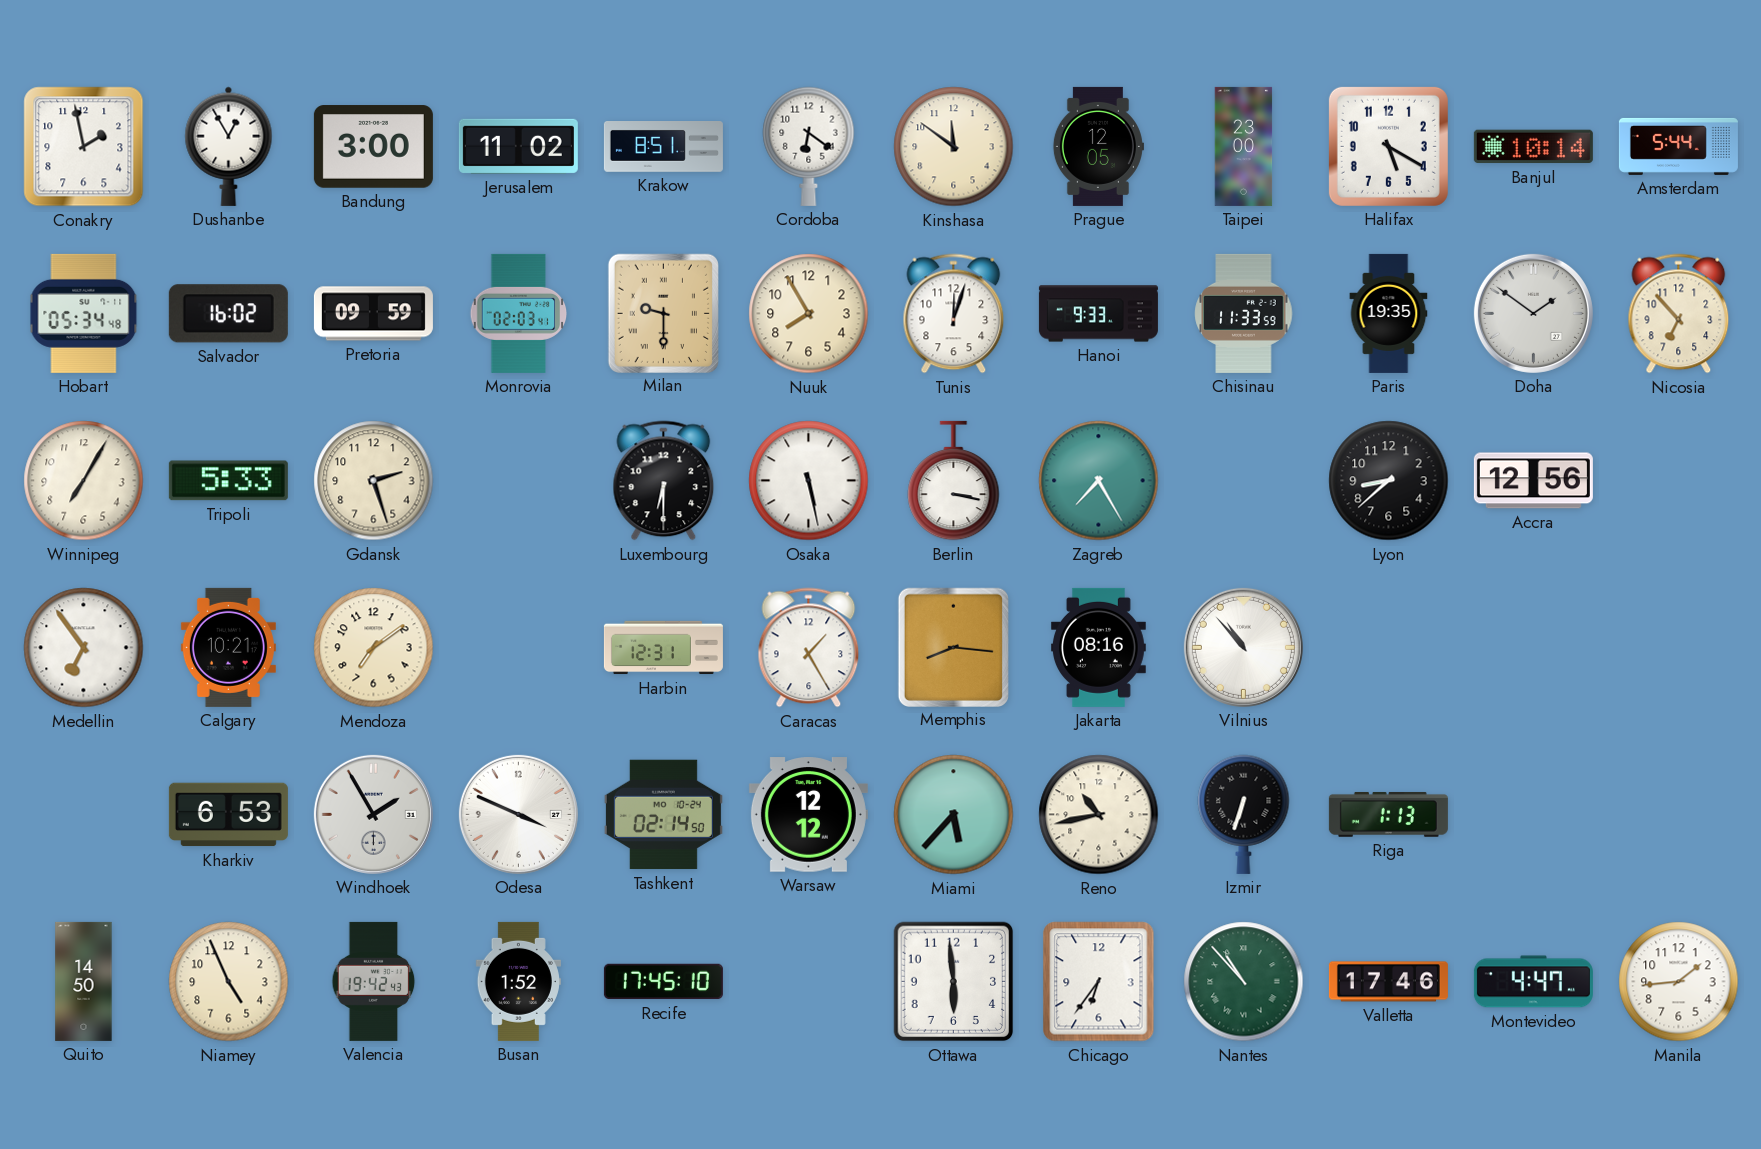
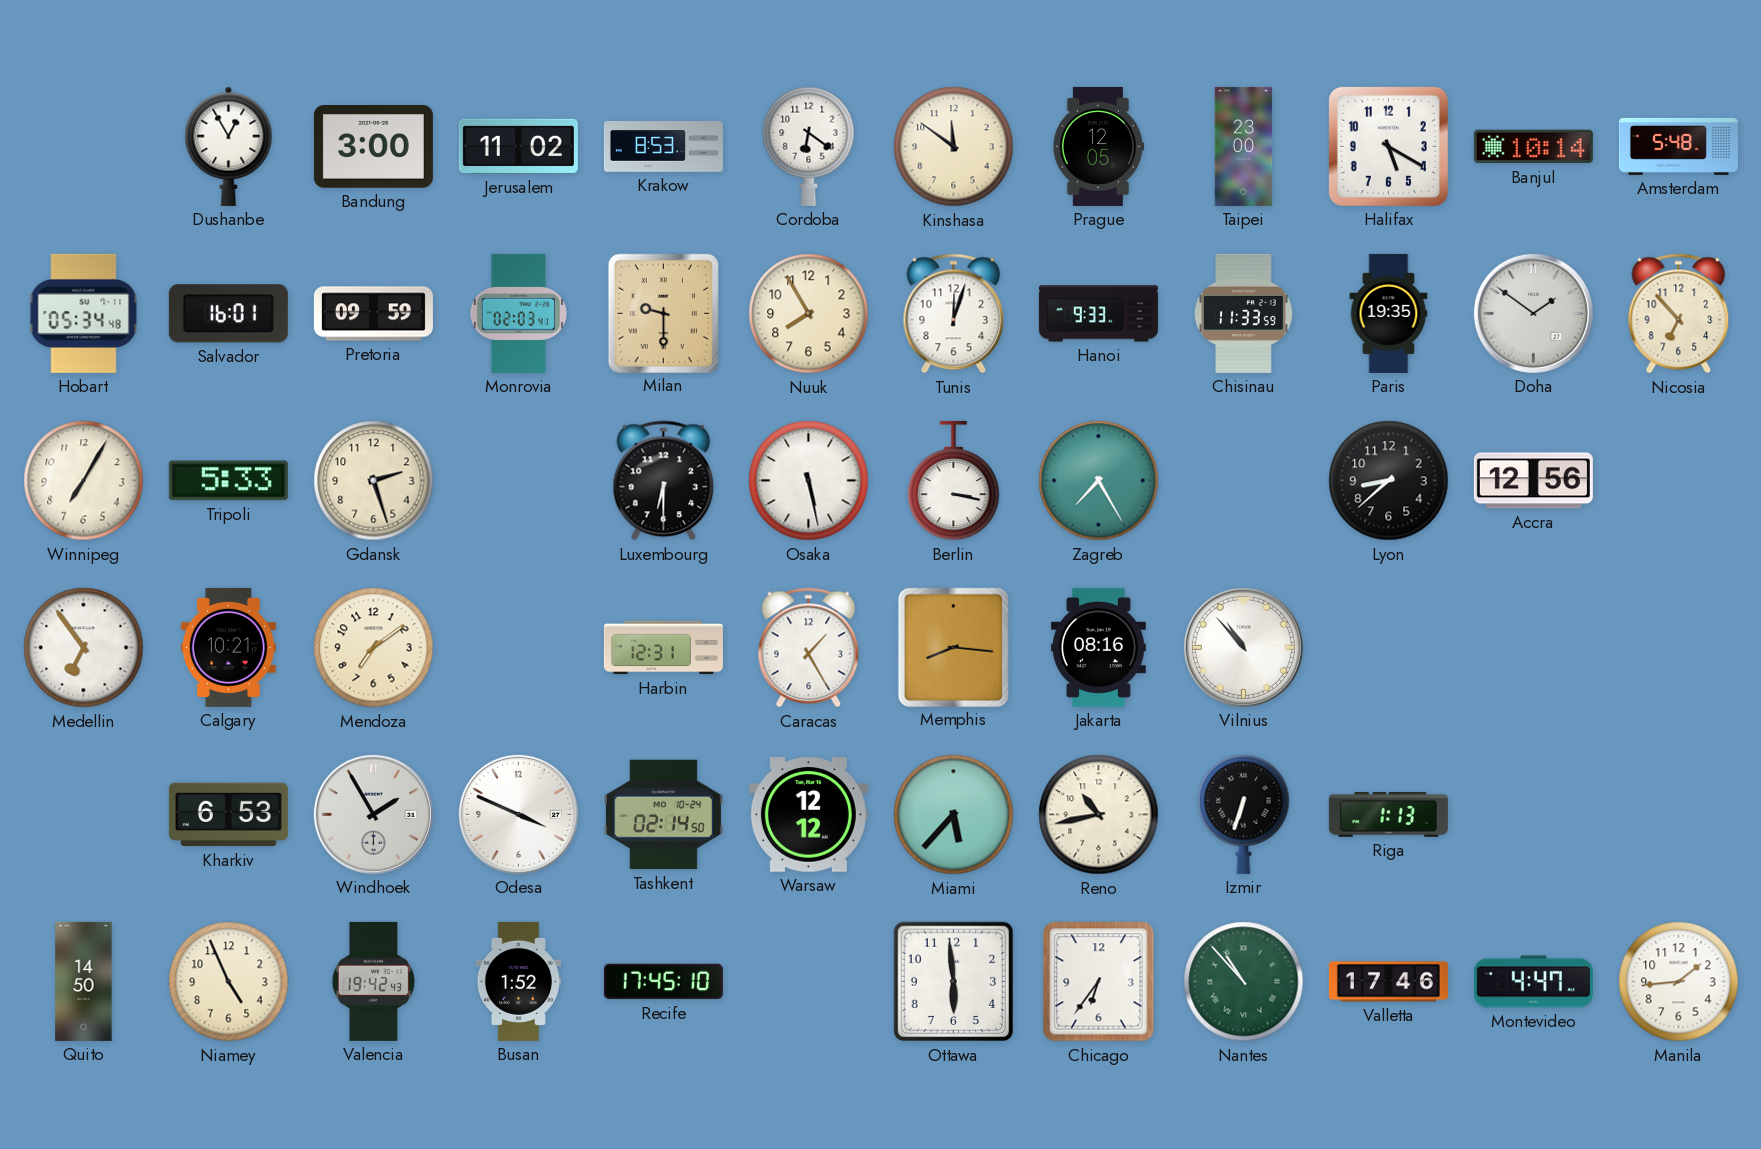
Conakry: 1:58 -> none (84, 147)
Krakow: 8:51 -> 8:53 (663, 147)
Amsterdam: 5:44 -> 5:48 (1678, 146)
Salvador: 16:02 -> 16:01 (228, 314)
